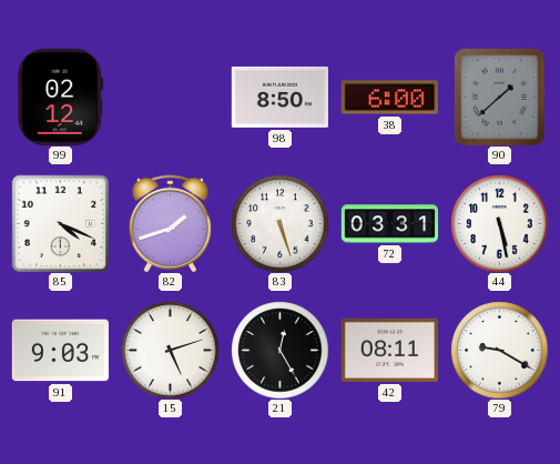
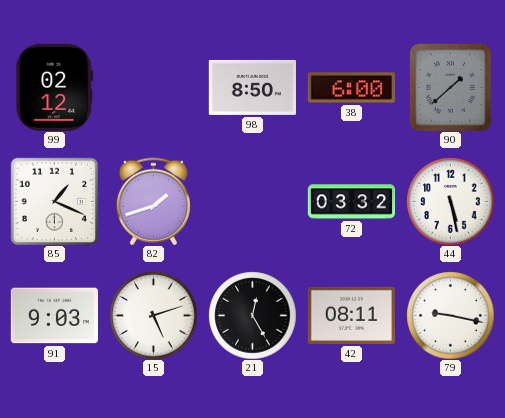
85: 4:19 -> 1:19 (54, 201)
83: 5:27 -> none (279, 223)
72: 03:31 -> 03:32 (351, 202)
79: 9:20 -> 9:17 (450, 315)
